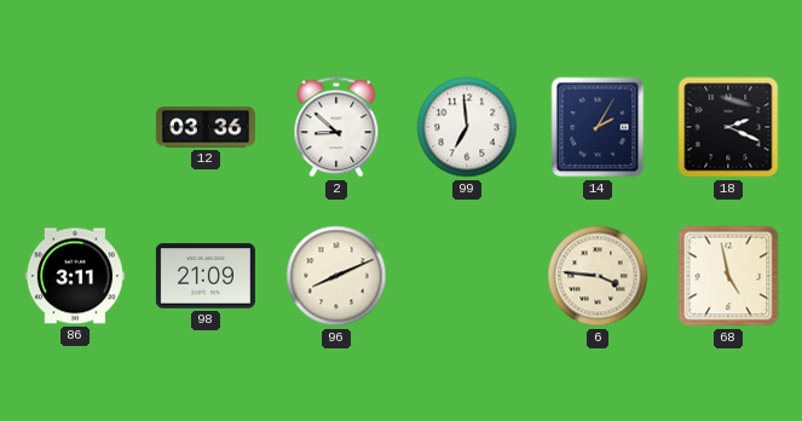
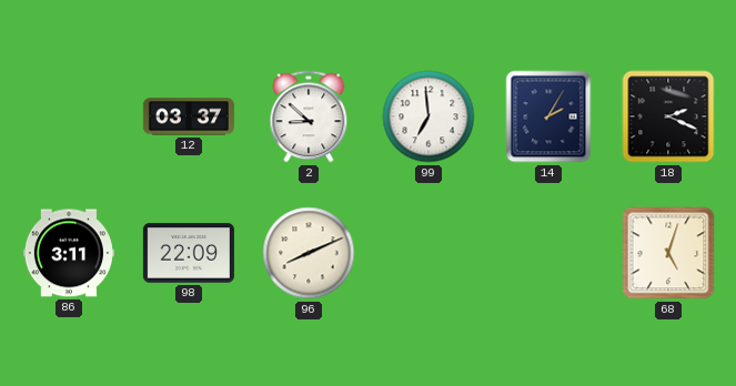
12: 03:36 -> 03:37 (189, 116)
98: 21:09 -> 22:09 (189, 253)
6: 3:46 -> none (598, 276)
68: 4:58 -> 5:03 (668, 253)
